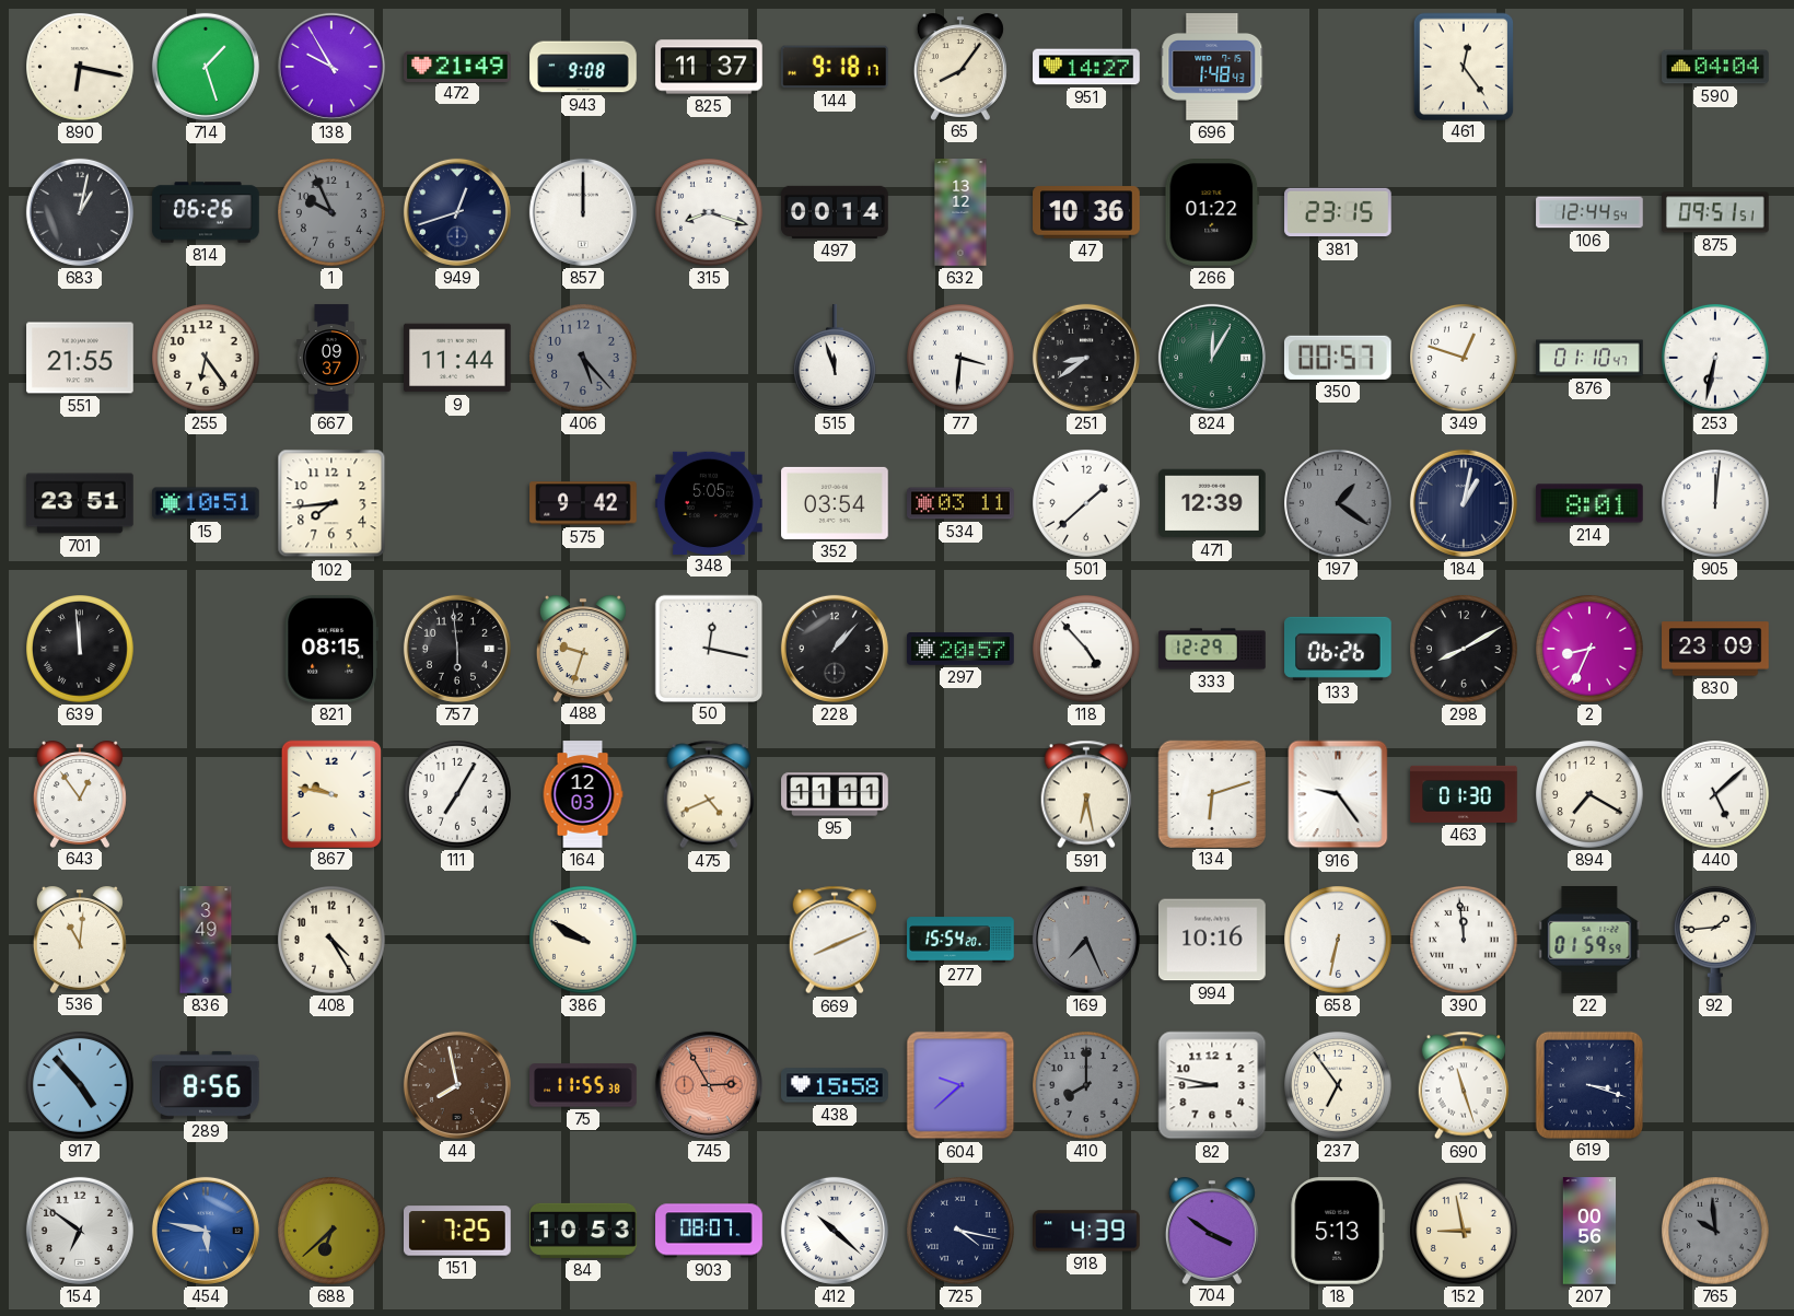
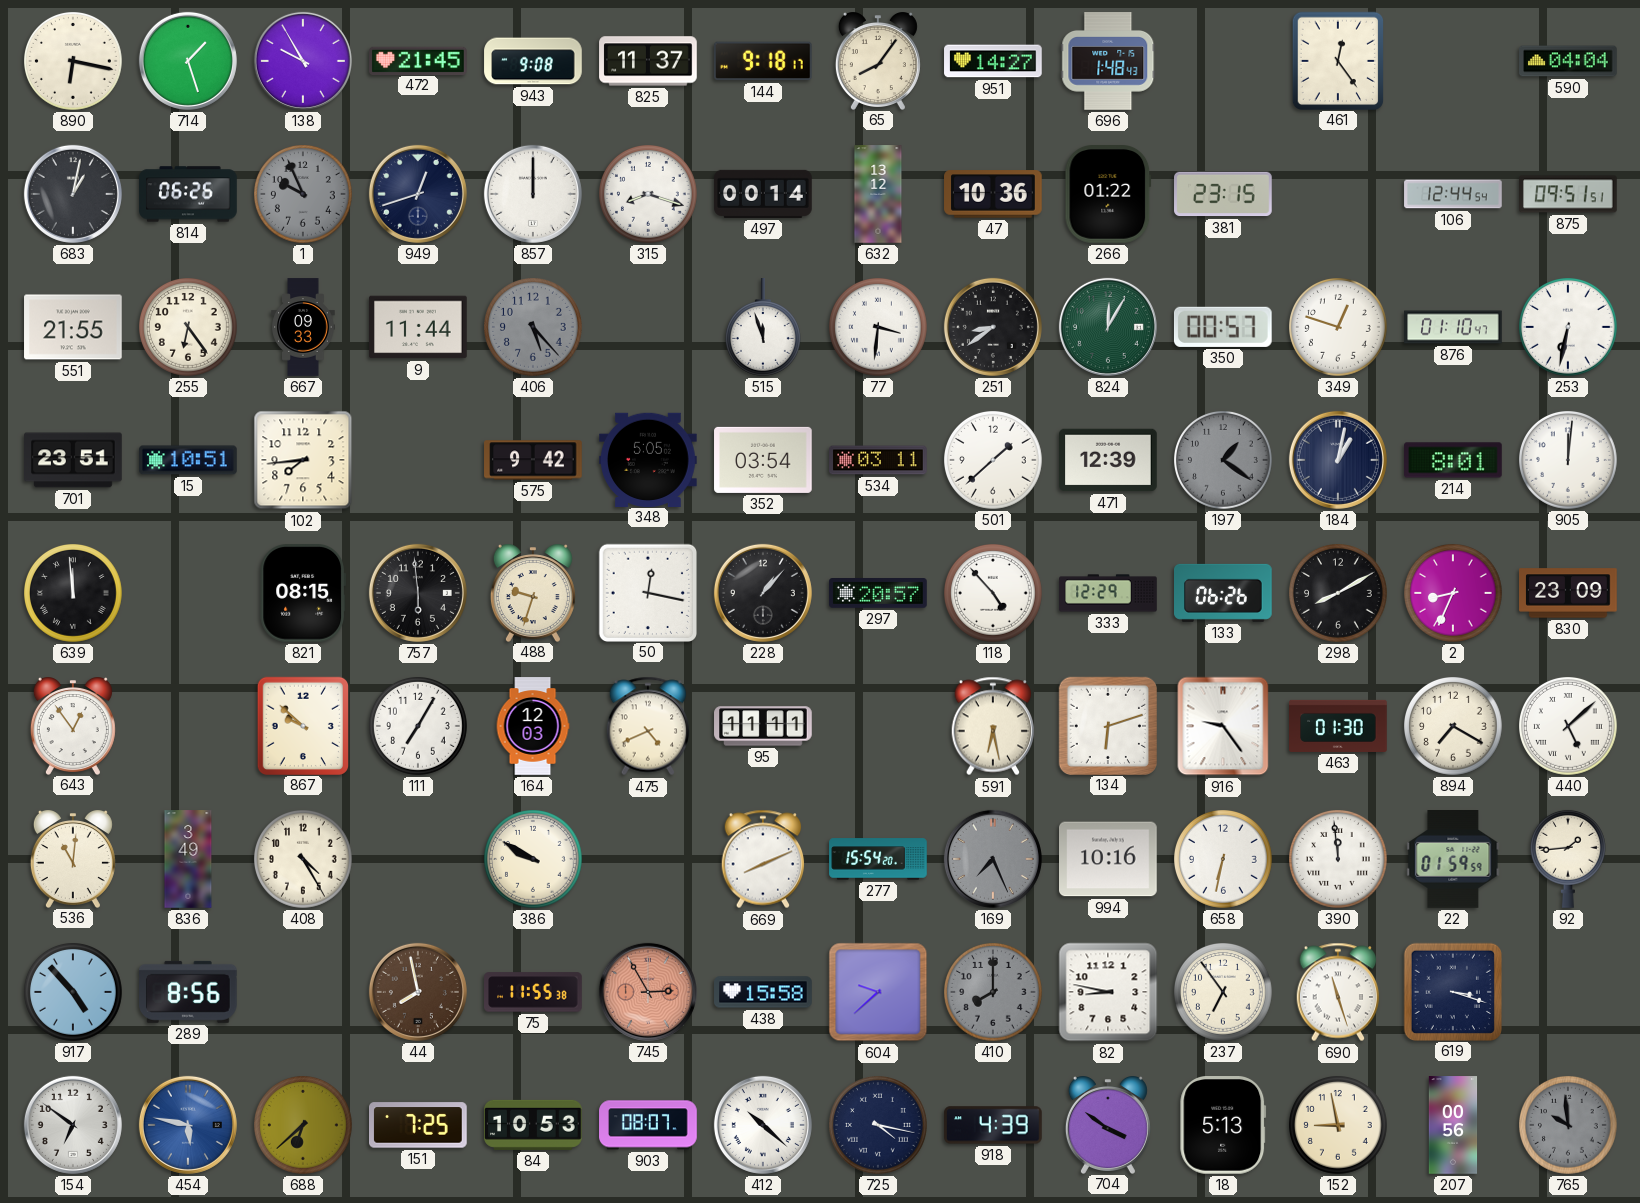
472: 21:49 -> 21:45 (418, 60)
667: 09:37 -> 09:33 (303, 327)
867: 9:47 -> 9:52 (302, 725)
